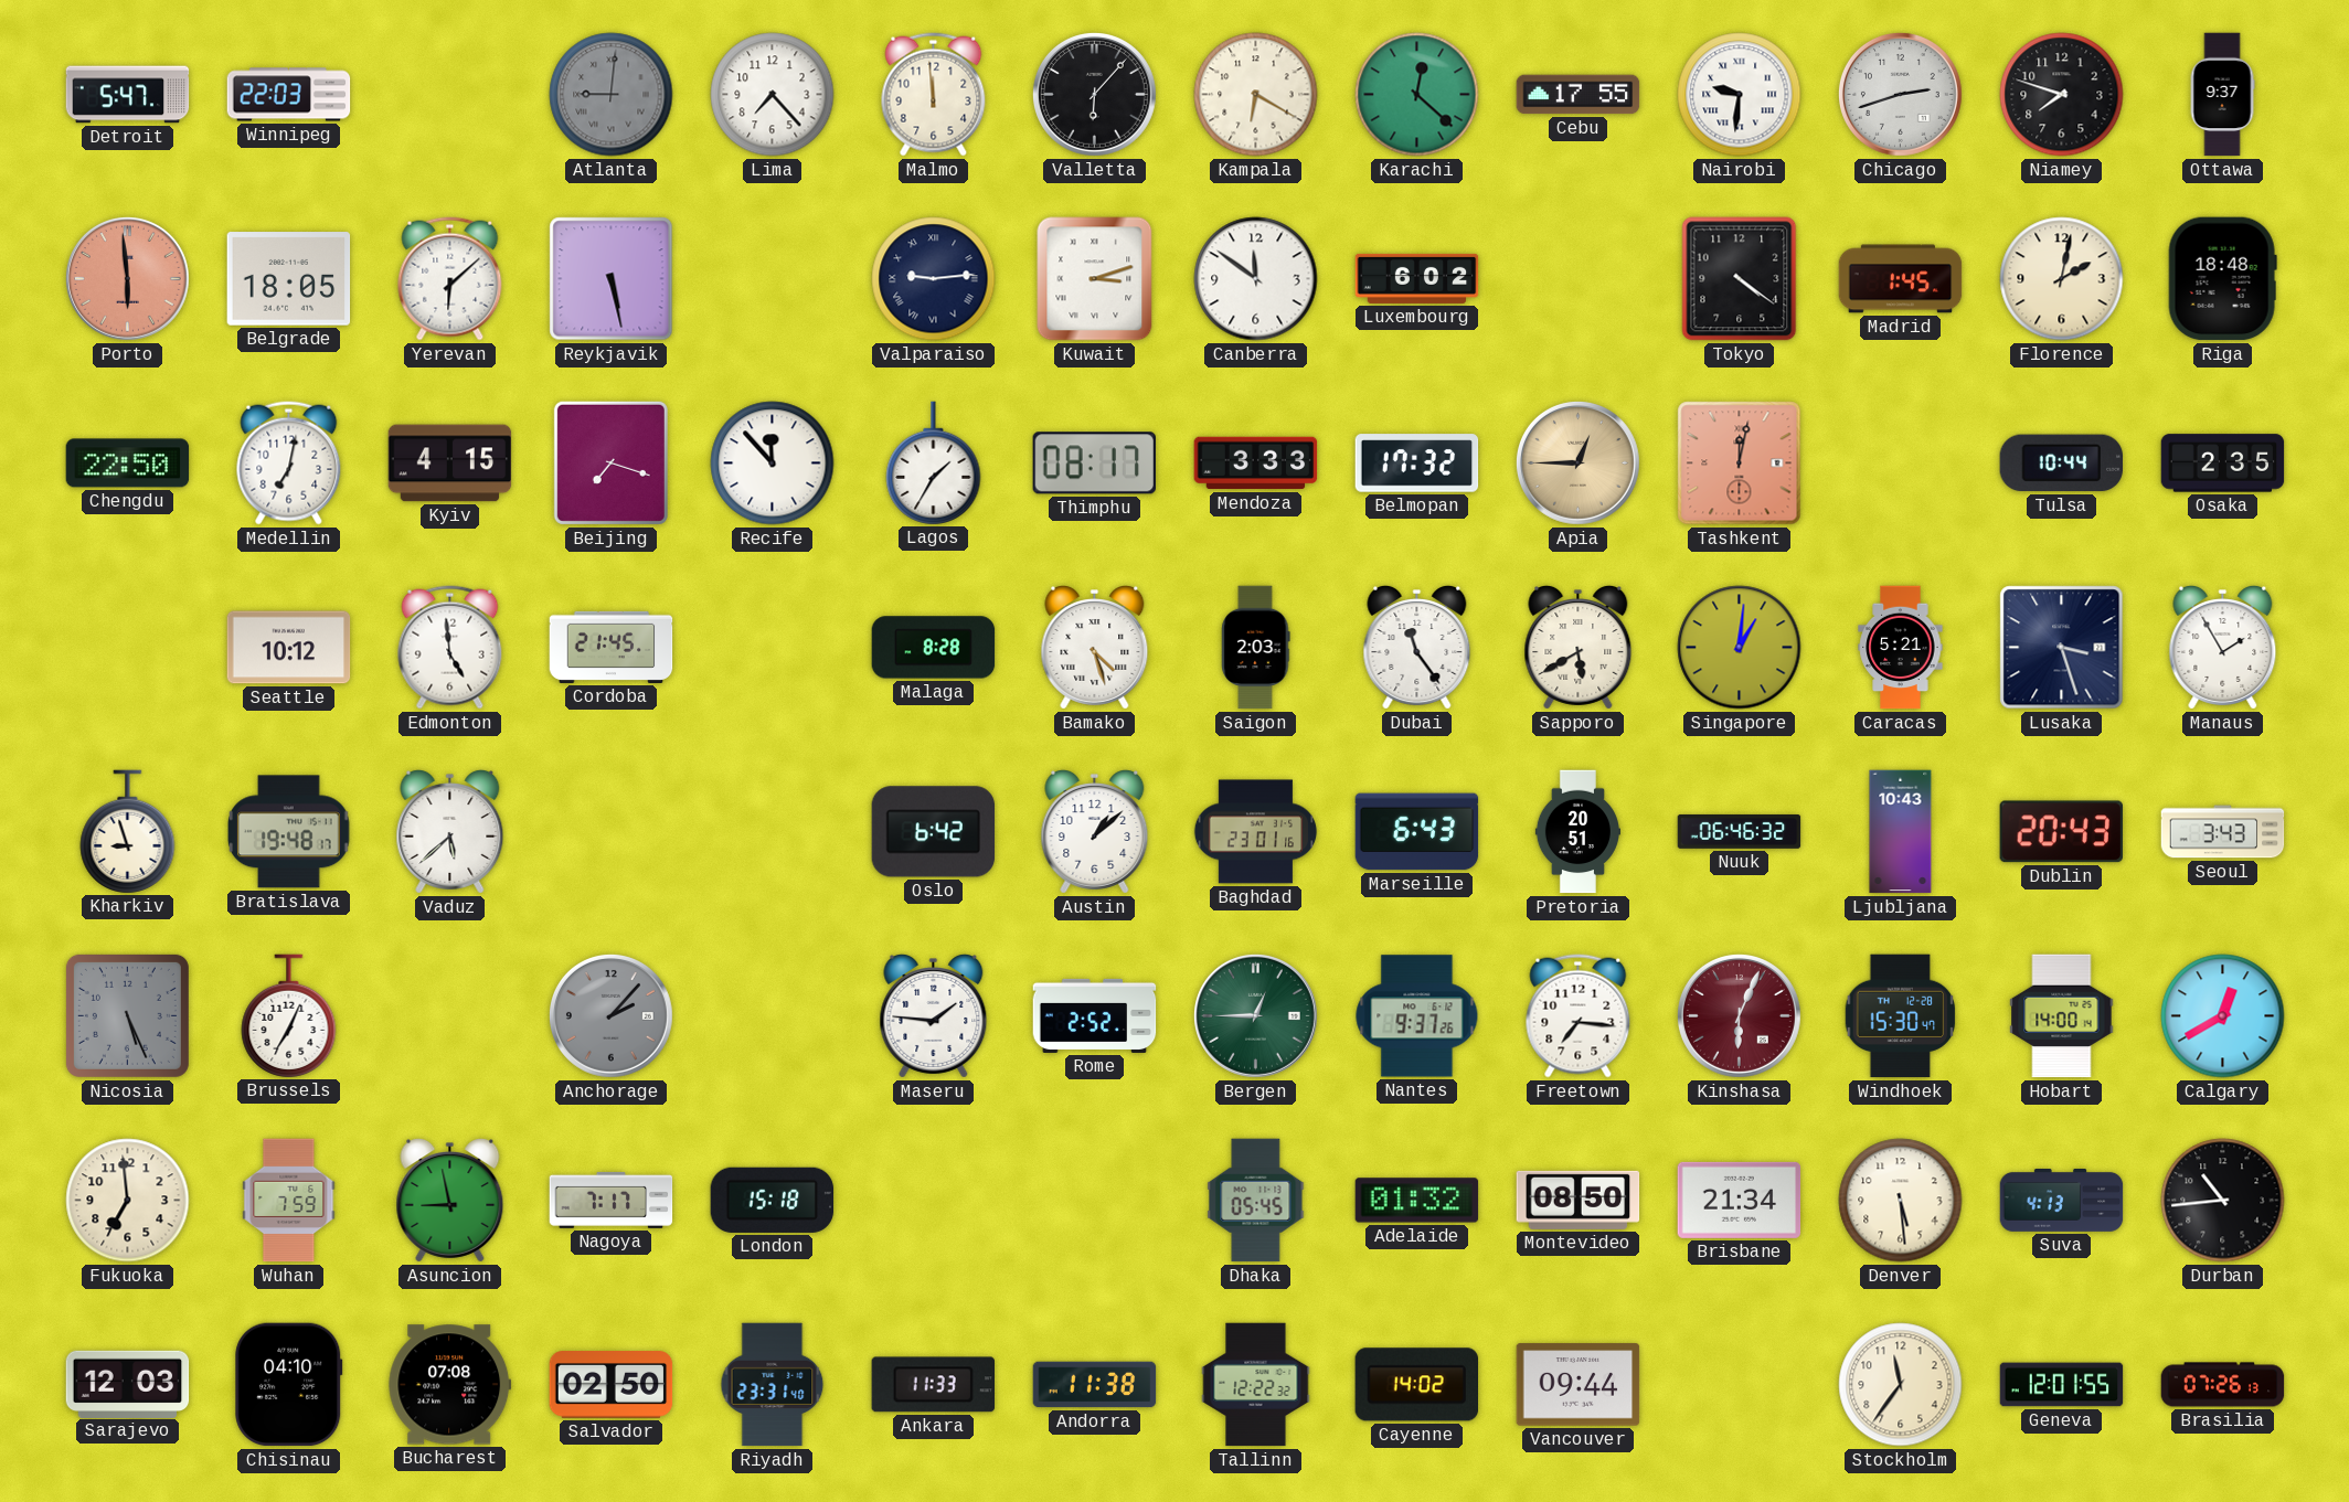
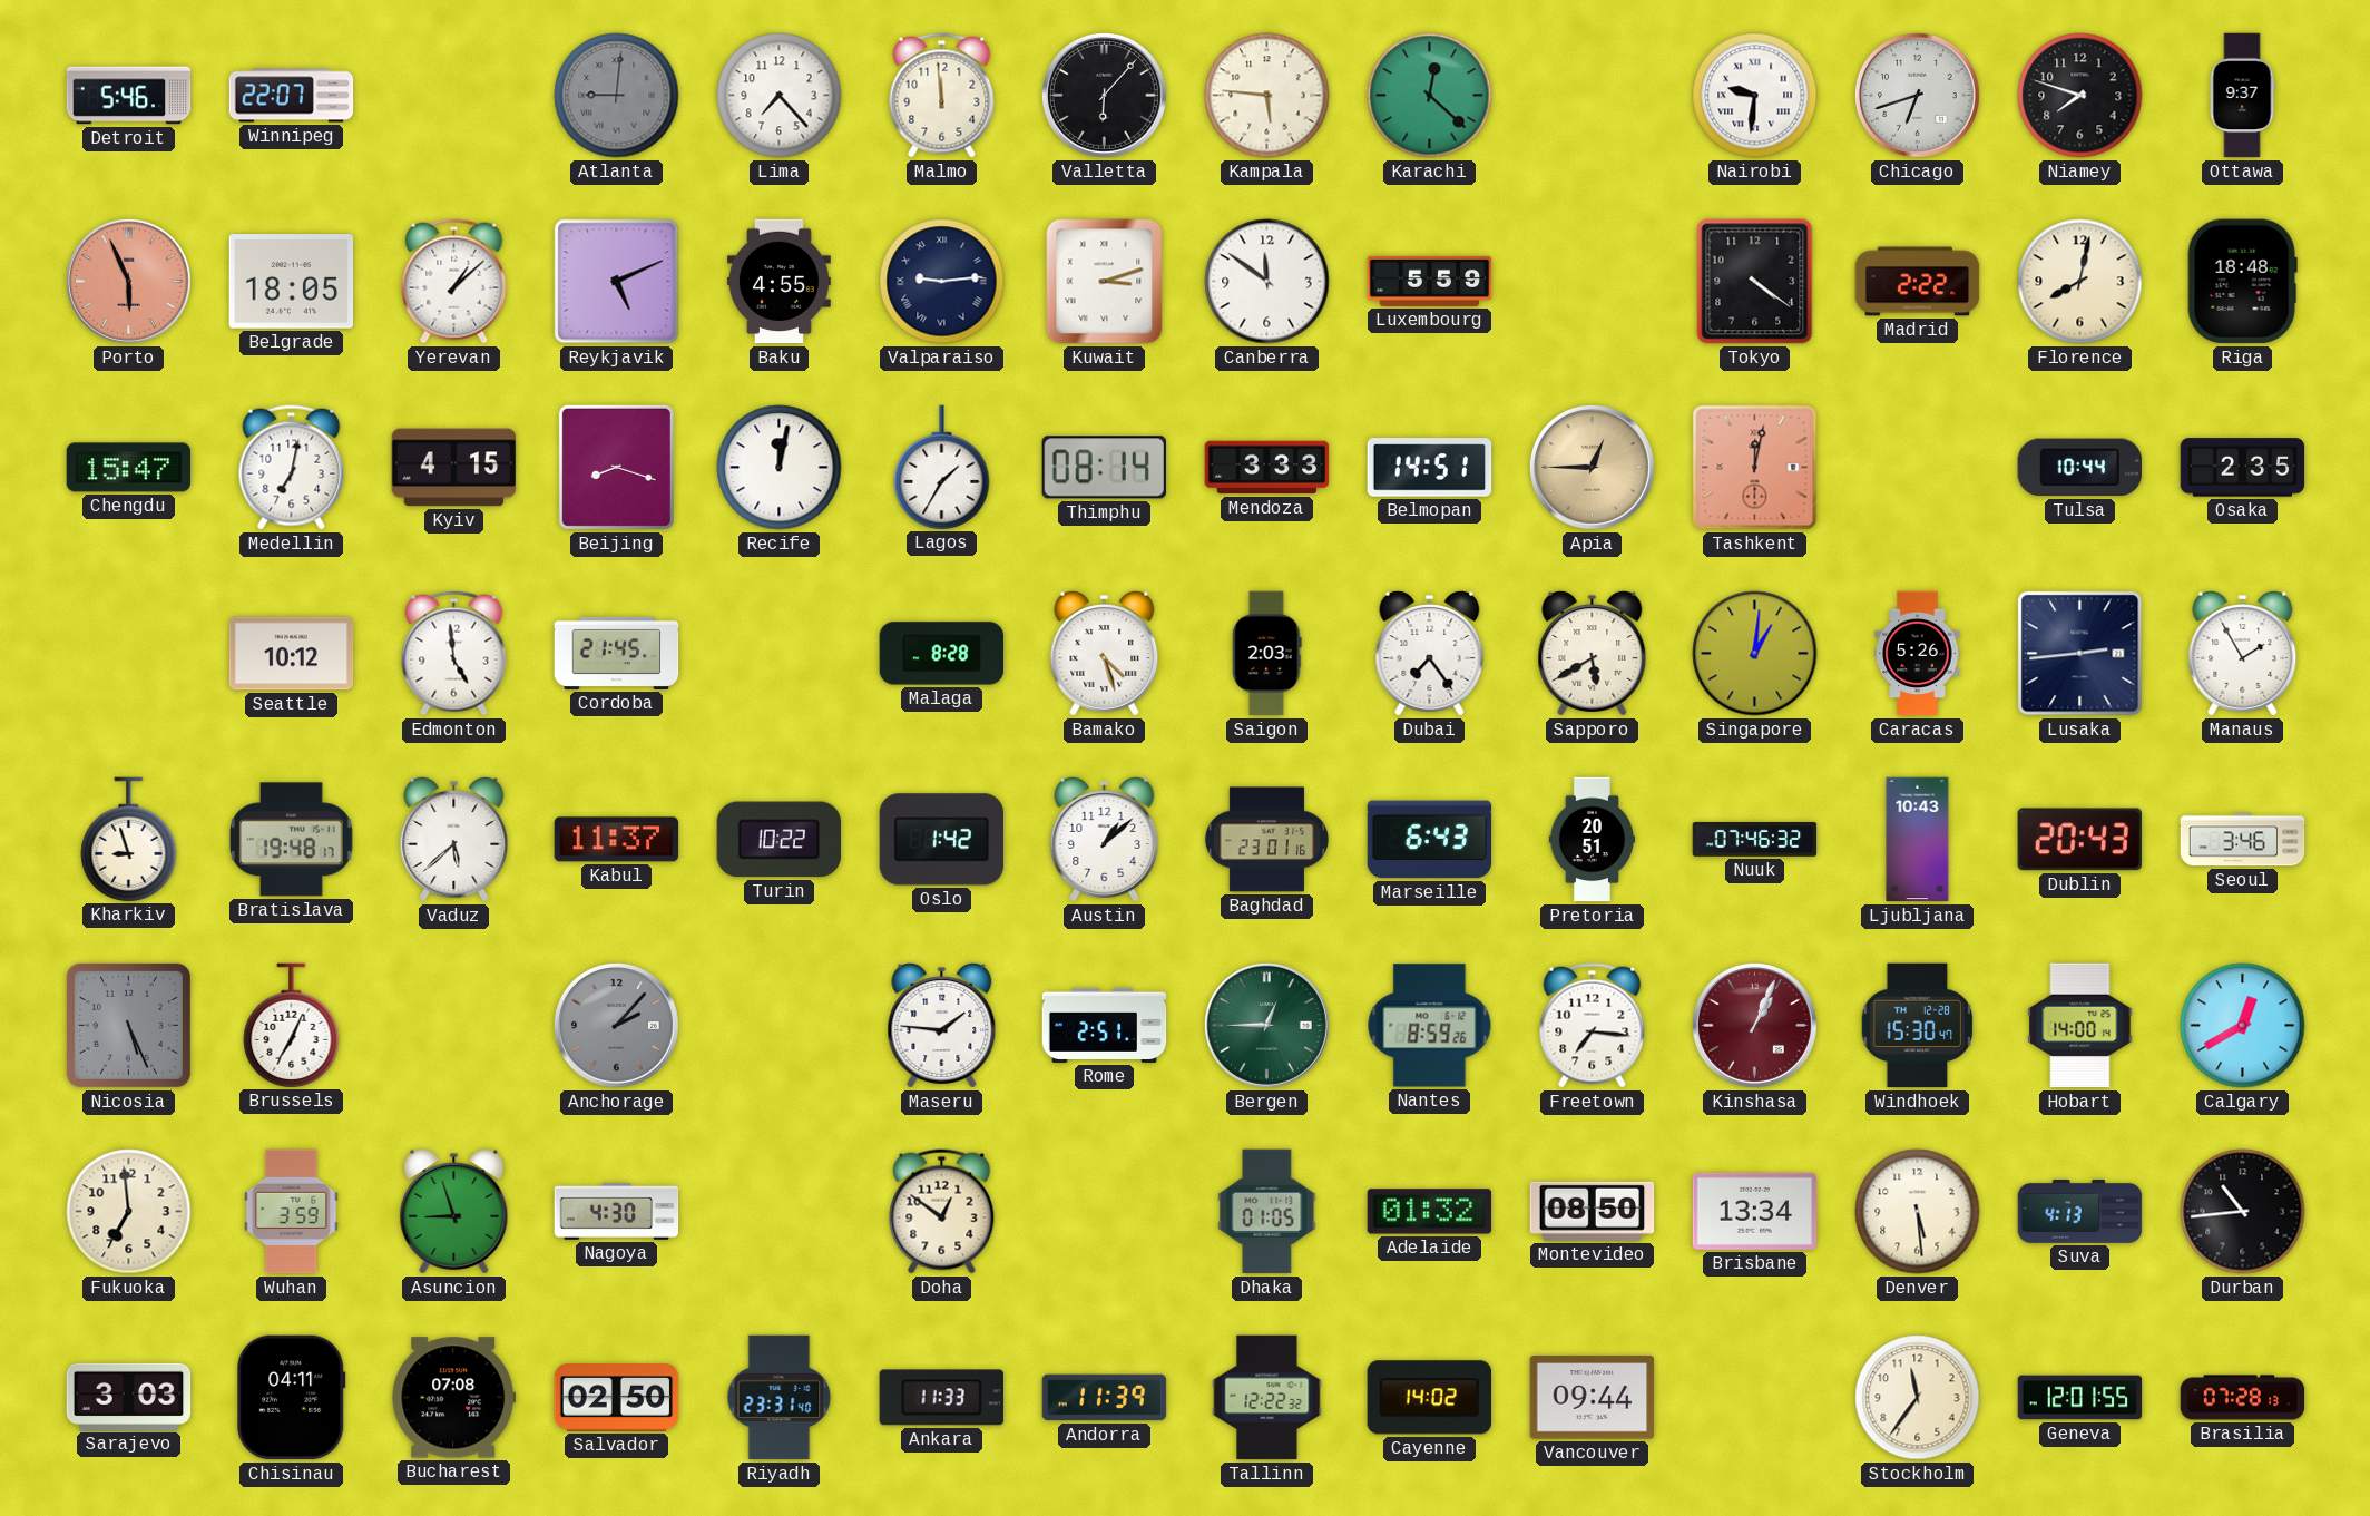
Detroit: 5:47 -> 5:46 (129, 96)
Winnipeg: 22:03 -> 22:07 (292, 96)
Kampala: 6:20 -> 5:46 (1267, 96)
Cebu: 17:55 -> none (1579, 95)
Chicago: 2:42 -> 6:42 (1917, 95)
Porto: 5:59 -> 5:56 (128, 281)
Yerevan: 6:08 -> 1:08 (454, 282)
Reykjavik: 5:28 -> 5:11 (617, 282)
Baku: none -> 4:55 (778, 282)
Luxembourg: 6:02 -> 5:59 (1430, 281)
Madrid: 1:45 -> 2:22 (1918, 282)
Florence: 2:02 -> 8:02 (2080, 282)
Chengdu: 22:50 -> 15:47 (129, 468)
Beijing: 7:18 -> 8:18 (616, 467)
Recife: 11:53 -> 12:02 (780, 468)
Thimphu: 08:17 -> 08:14 (1104, 468)
Belmopan: 17:32 -> 14:51 (1430, 468)
Dubai: 11:24 -> 7:24 (1430, 654)
Caracas: 5:21 -> 5:26 (1918, 654)
Lusaka: 3:27 -> 2:44 (2080, 654)
Kabul: none -> 11:37 (617, 840)
Turin: none -> 10:22 (780, 840)
Oslo: 6:42 -> 1:42 (942, 840)
Nuuk: 06:46 -> 07:46 (1755, 839)
Seoul: 3:43 -> 3:46 (2243, 840)
Rome: 2:52 -> 2:51 (1105, 1025)
Nantes: 9:37 -> 8:59 (1430, 1026)
Kinshasa: 6:04 -> 1:04 (1754, 1025)
Wuhan: 7:59 -> 3:59 (292, 1212)
Asuncion: 8:58 -> 8:57 (454, 1212)
Nagoya: 7:17 -> 4:30 (617, 1211)
London: 15:18 -> none (773, 1200)
Doha: none -> 12:51 (942, 1212)
Dhaka: 05:45 -> 01:05 (1267, 1212)
Brisbane: 21:34 -> 13:34 (1755, 1211)
Sarajevo: 12:03 -> 3:03 (129, 1397)
Chisinau: 04:10 -> 04:11 (292, 1398)
Andorra: 11:38 -> 11:39 (1105, 1398)
Brasilia: 07:26 -> 07:28 (2243, 1398)
